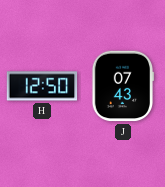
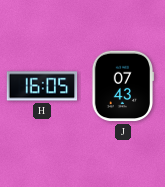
H: 12:50 -> 16:05 (42, 86)
